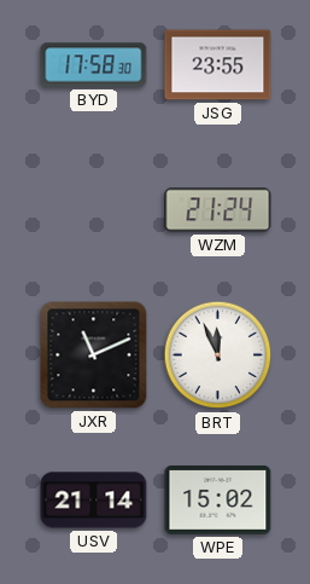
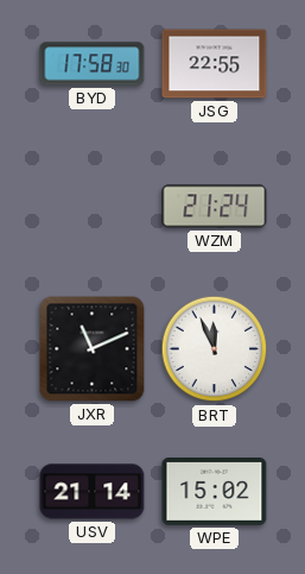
JSG: 23:55 -> 22:55 (215, 64)
